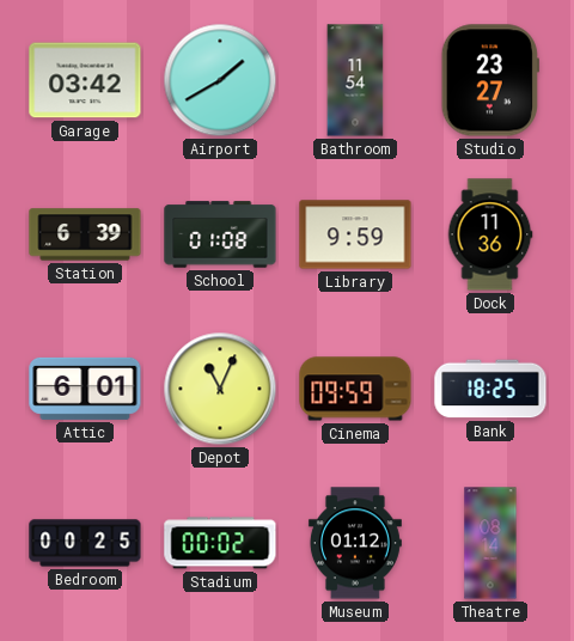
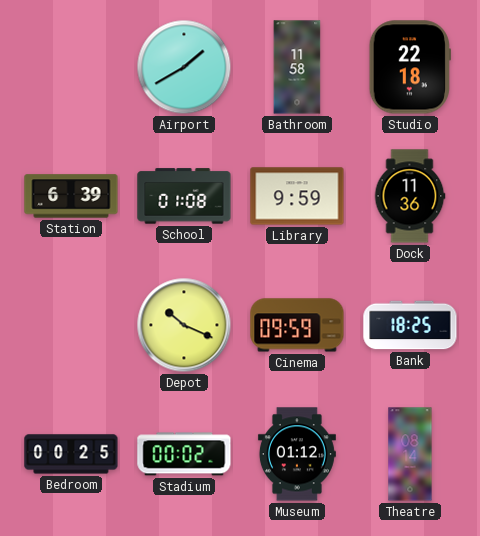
Garage: 03:42 -> none (85, 80)
Bathroom: 11:54 -> 11:58 (297, 67)
Studio: 23:27 -> 22:18 (410, 67)
Attic: 6:01 -> none (85, 389)
Depot: 11:04 -> 10:19 (184, 325)
